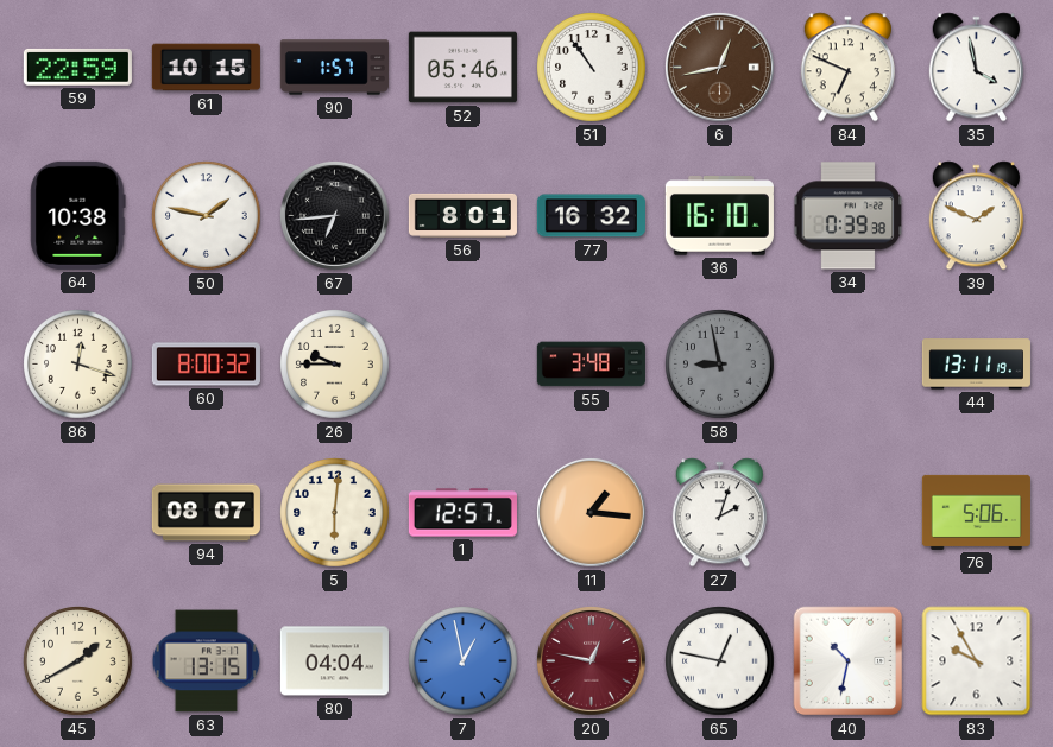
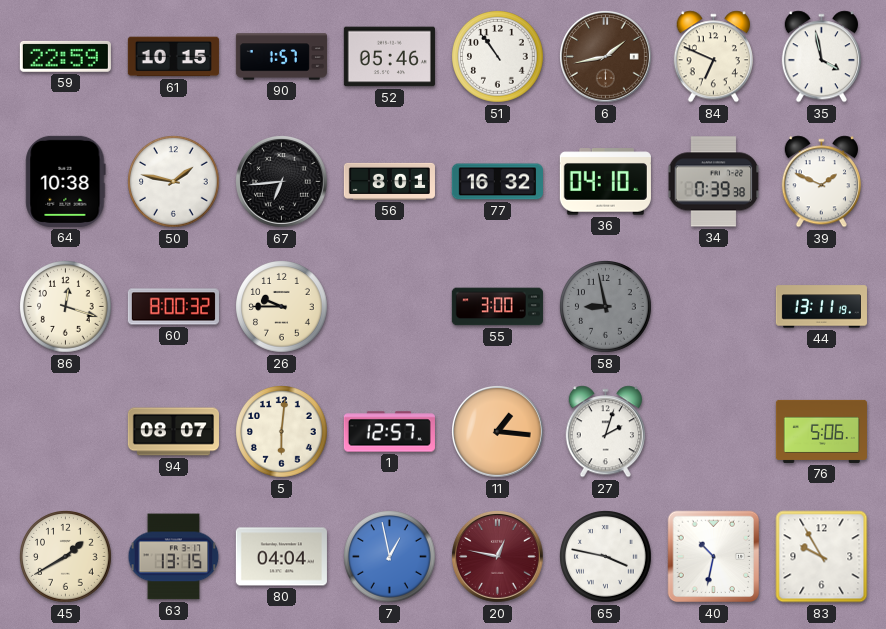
6: 12:43 -> 1:43 (606, 57)
36: 16:10 -> 04:10 (605, 182)
55: 3:48 -> 3:00 (497, 307)
65: 12:47 -> 3:47 (606, 557)
